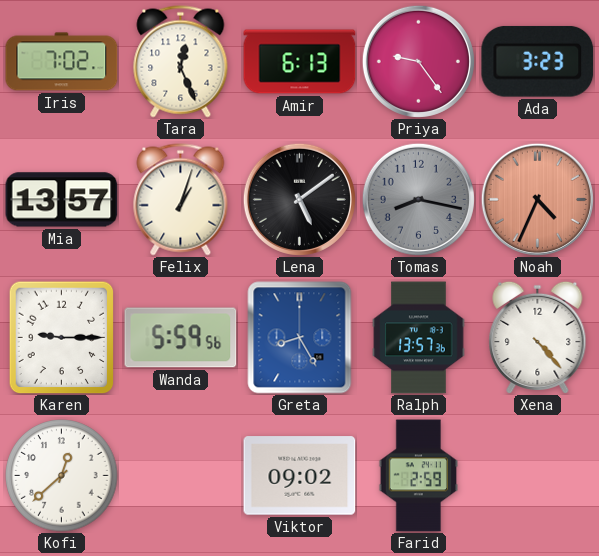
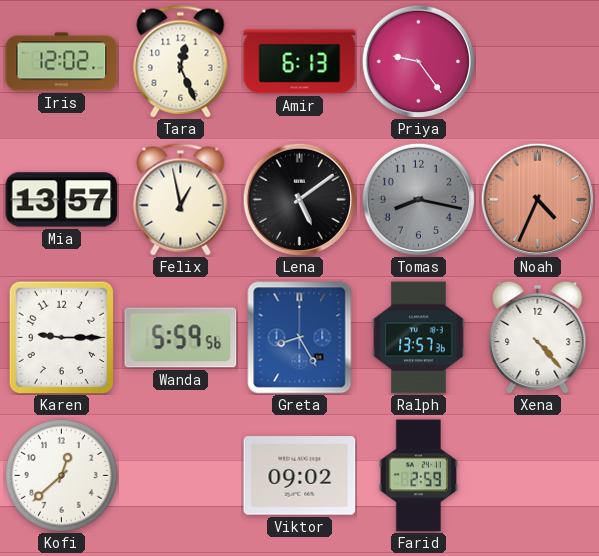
Iris: 7:02 -> 12:02 (62, 62)
Ada: 3:23 -> none (538, 61)
Felix: 1:03 -> 12:58 (181, 200)
